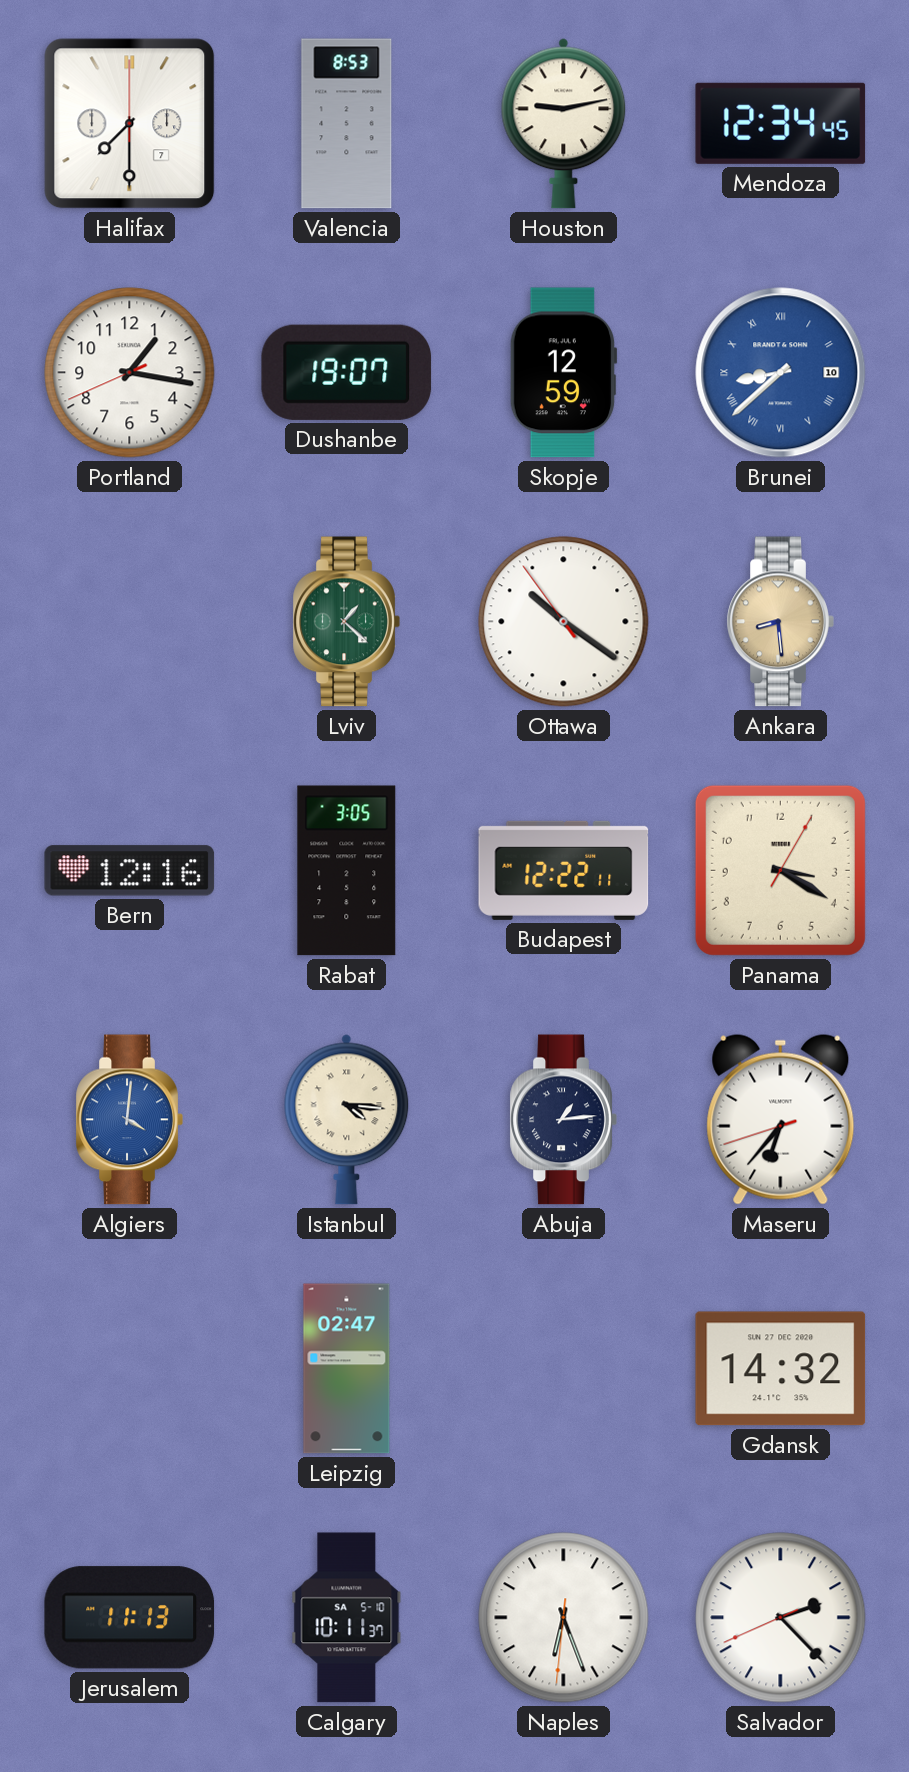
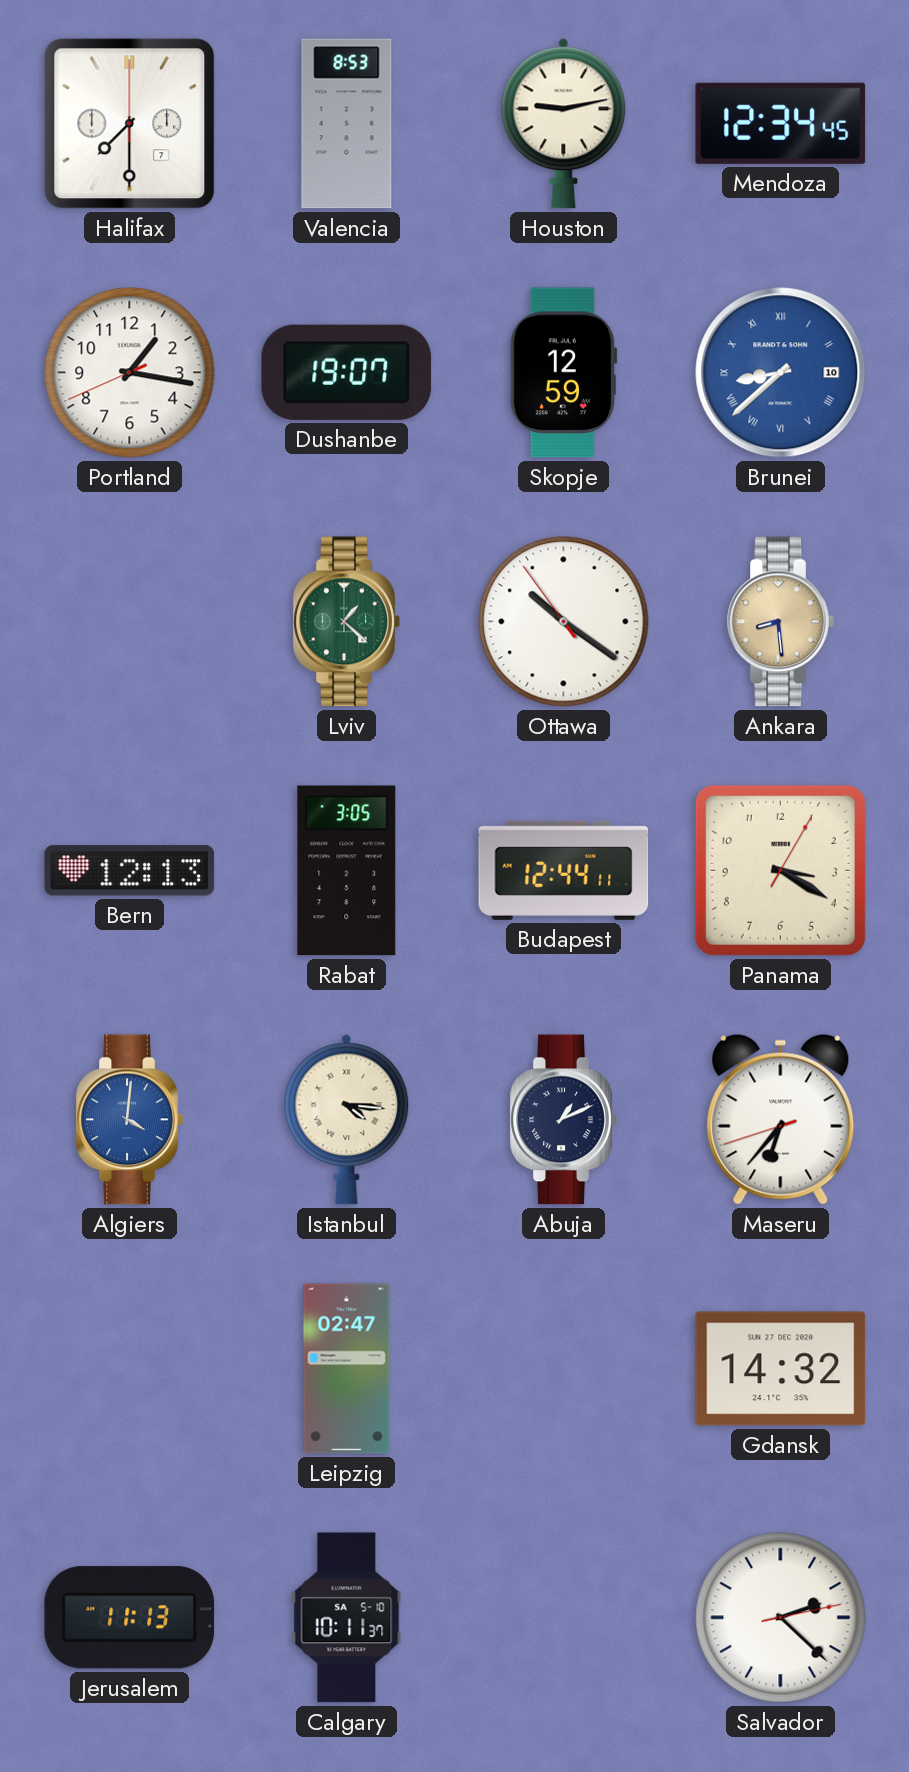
Bern: 12:16 -> 12:13 (130, 871)
Budapest: 12:22 -> 12:44 (564, 870)
Abuja: 1:14 -> 1:11 (563, 1120)
Naples: 6:26 -> none (564, 1618)
Salvador: 2:22:41 -> 2:22:13 (781, 1618)
